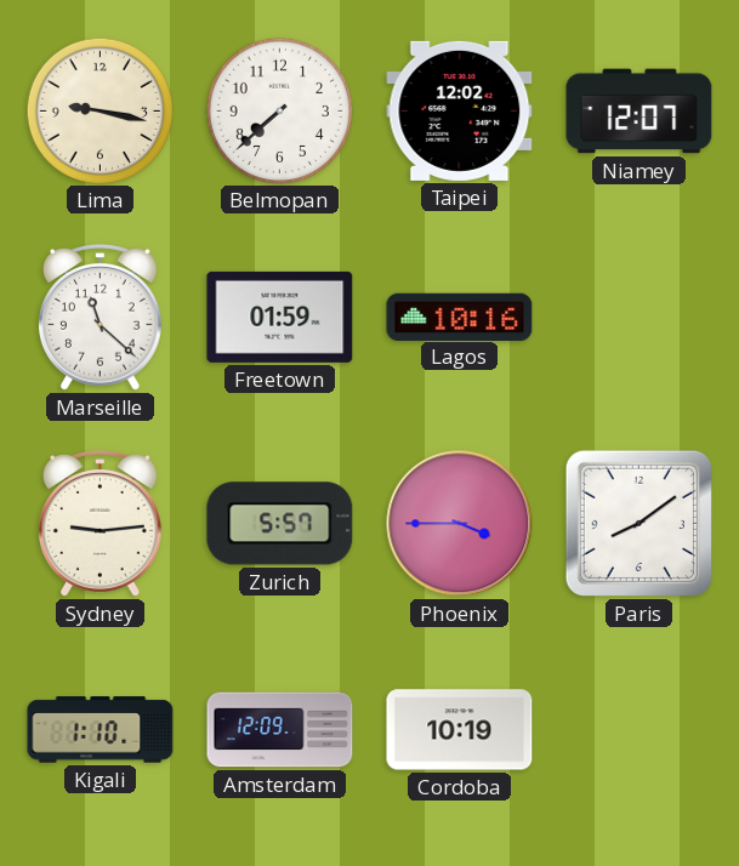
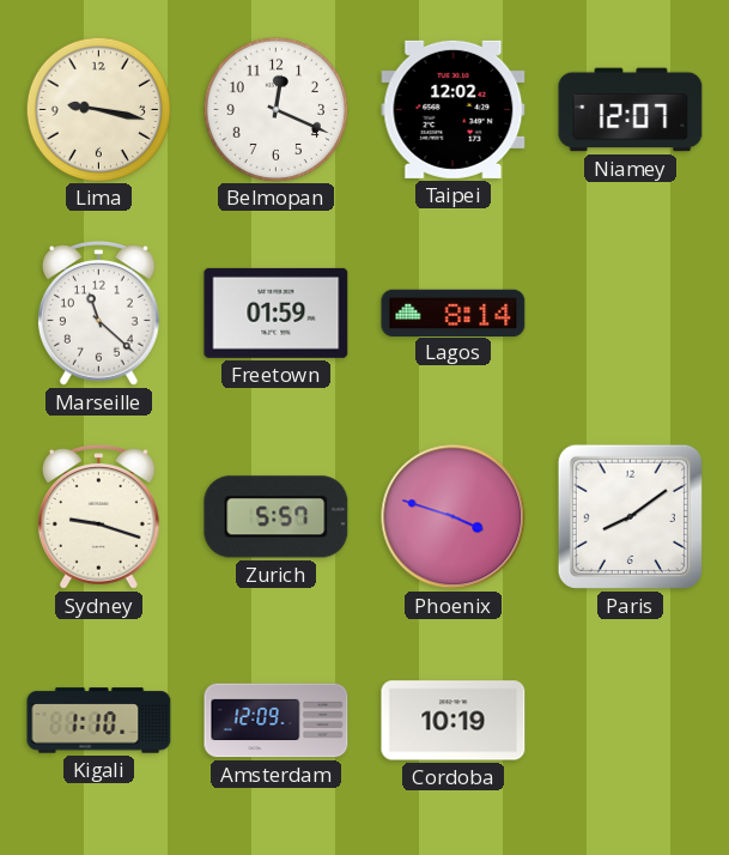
Belmopan: 7:38 -> 12:19 (275, 109)
Lagos: 10:16 -> 8:14 (454, 313)
Sydney: 9:14 -> 9:18 (99, 517)
Phoenix: 3:45 -> 3:48 (454, 517)
